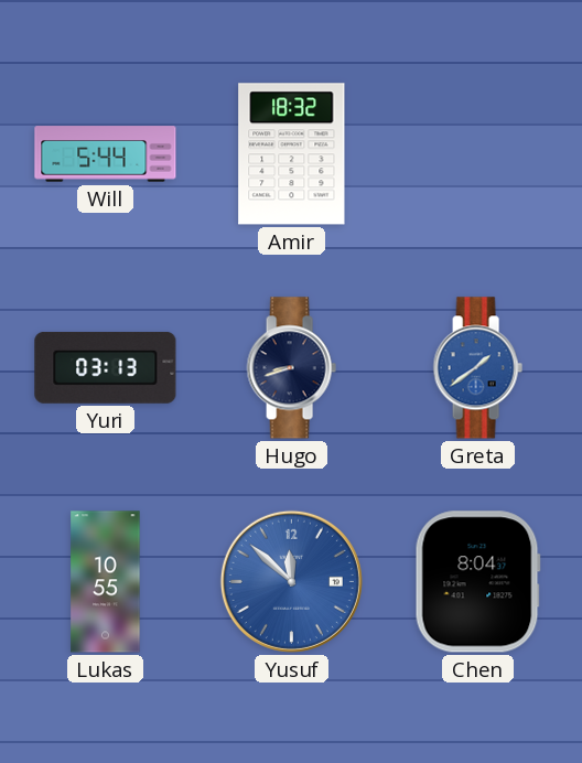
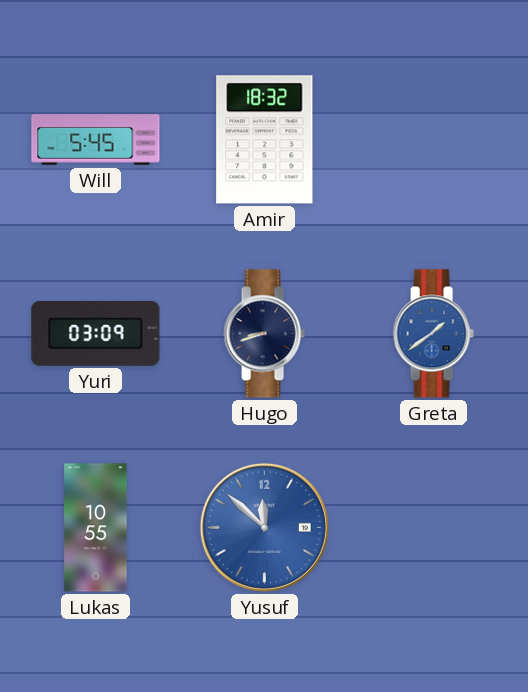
Will: 5:44 -> 5:45 (96, 140)
Yuri: 03:13 -> 03:09 (96, 333)
Chen: 8:04 -> none (477, 582)
